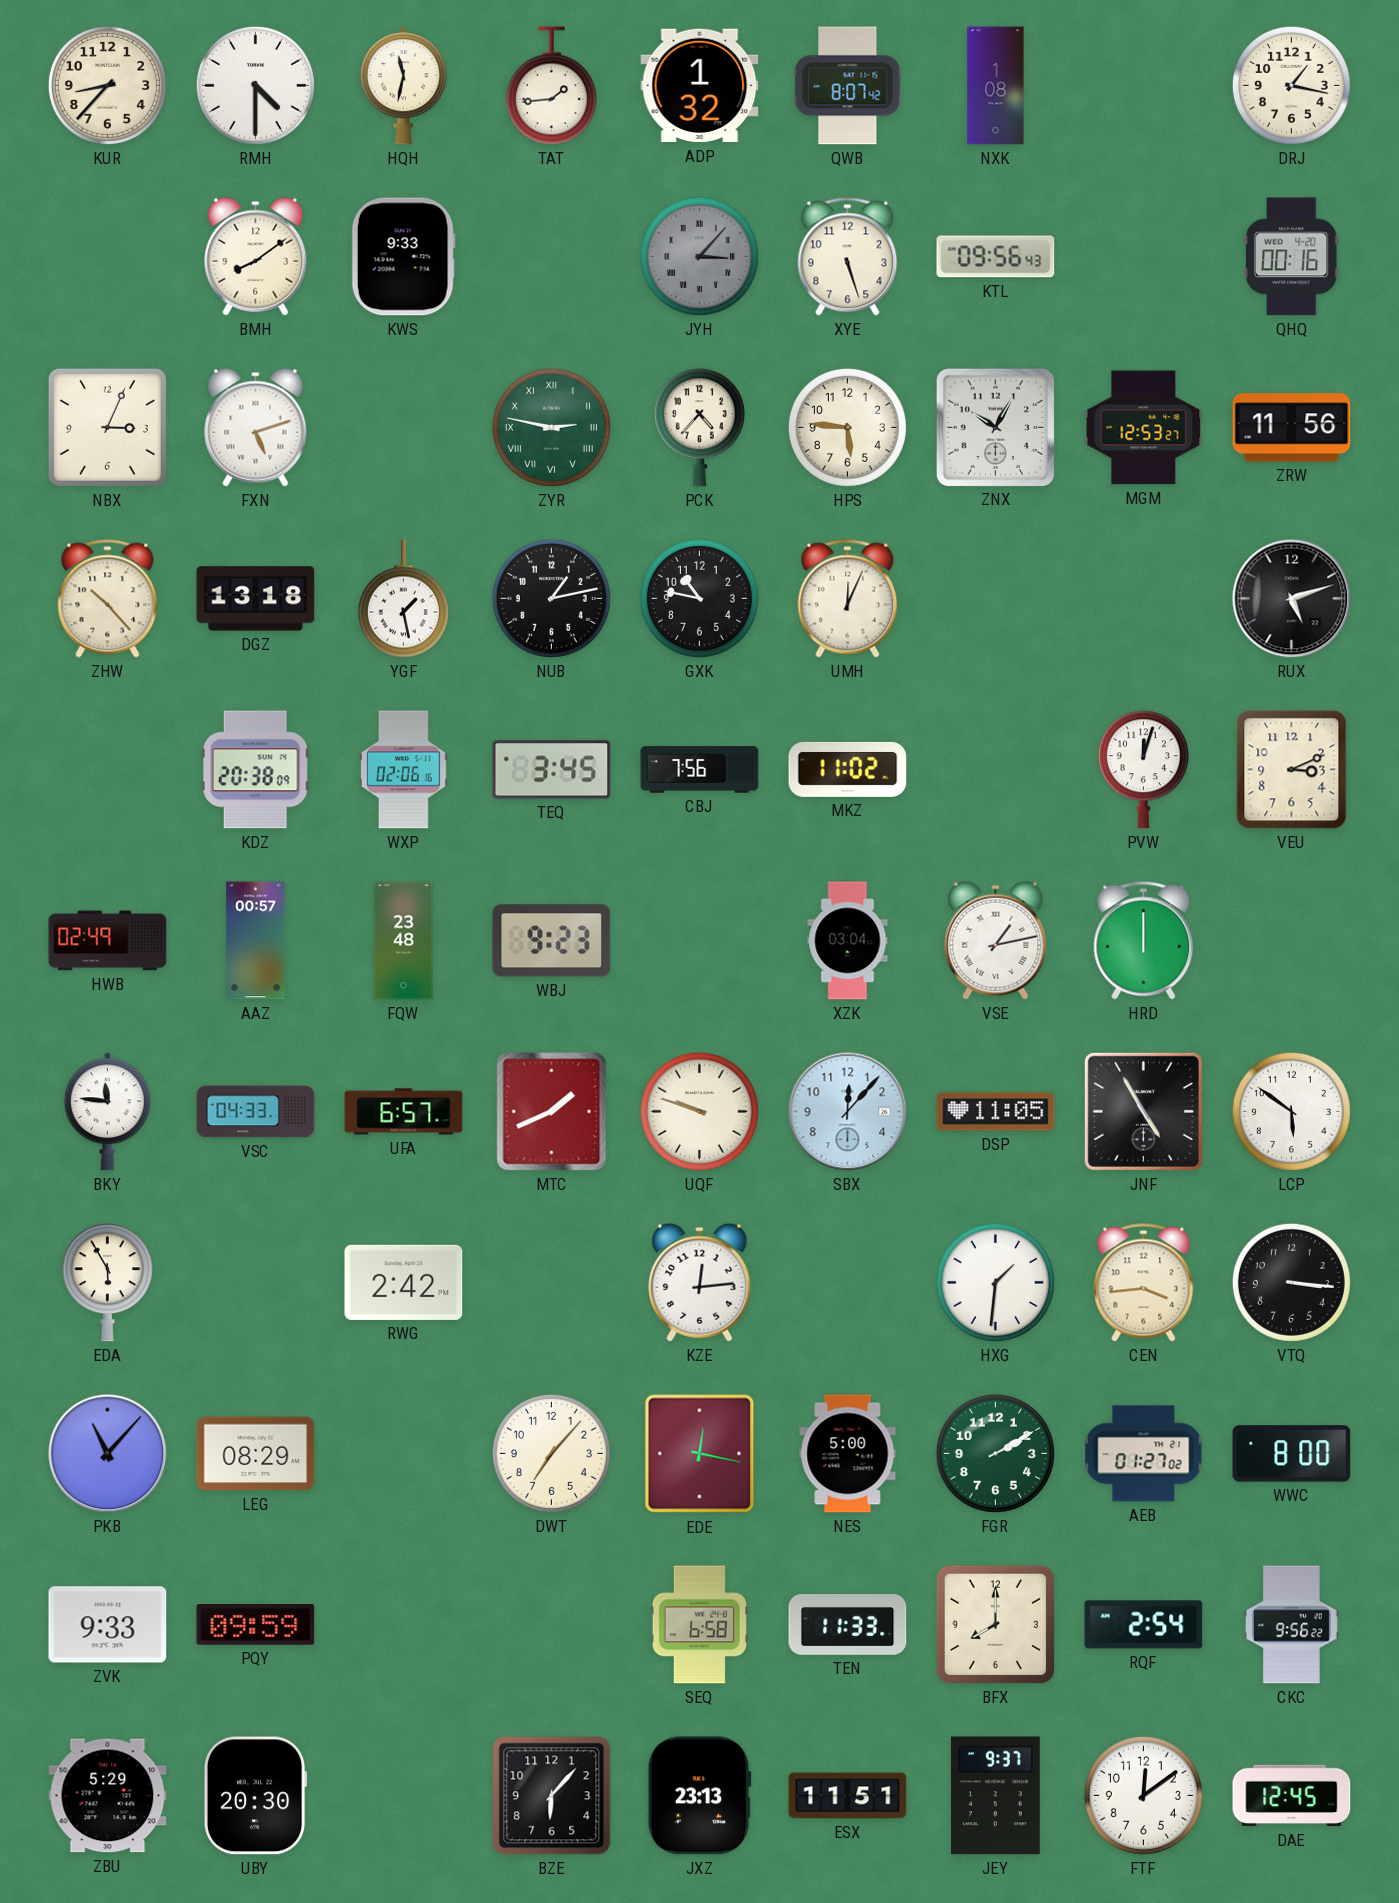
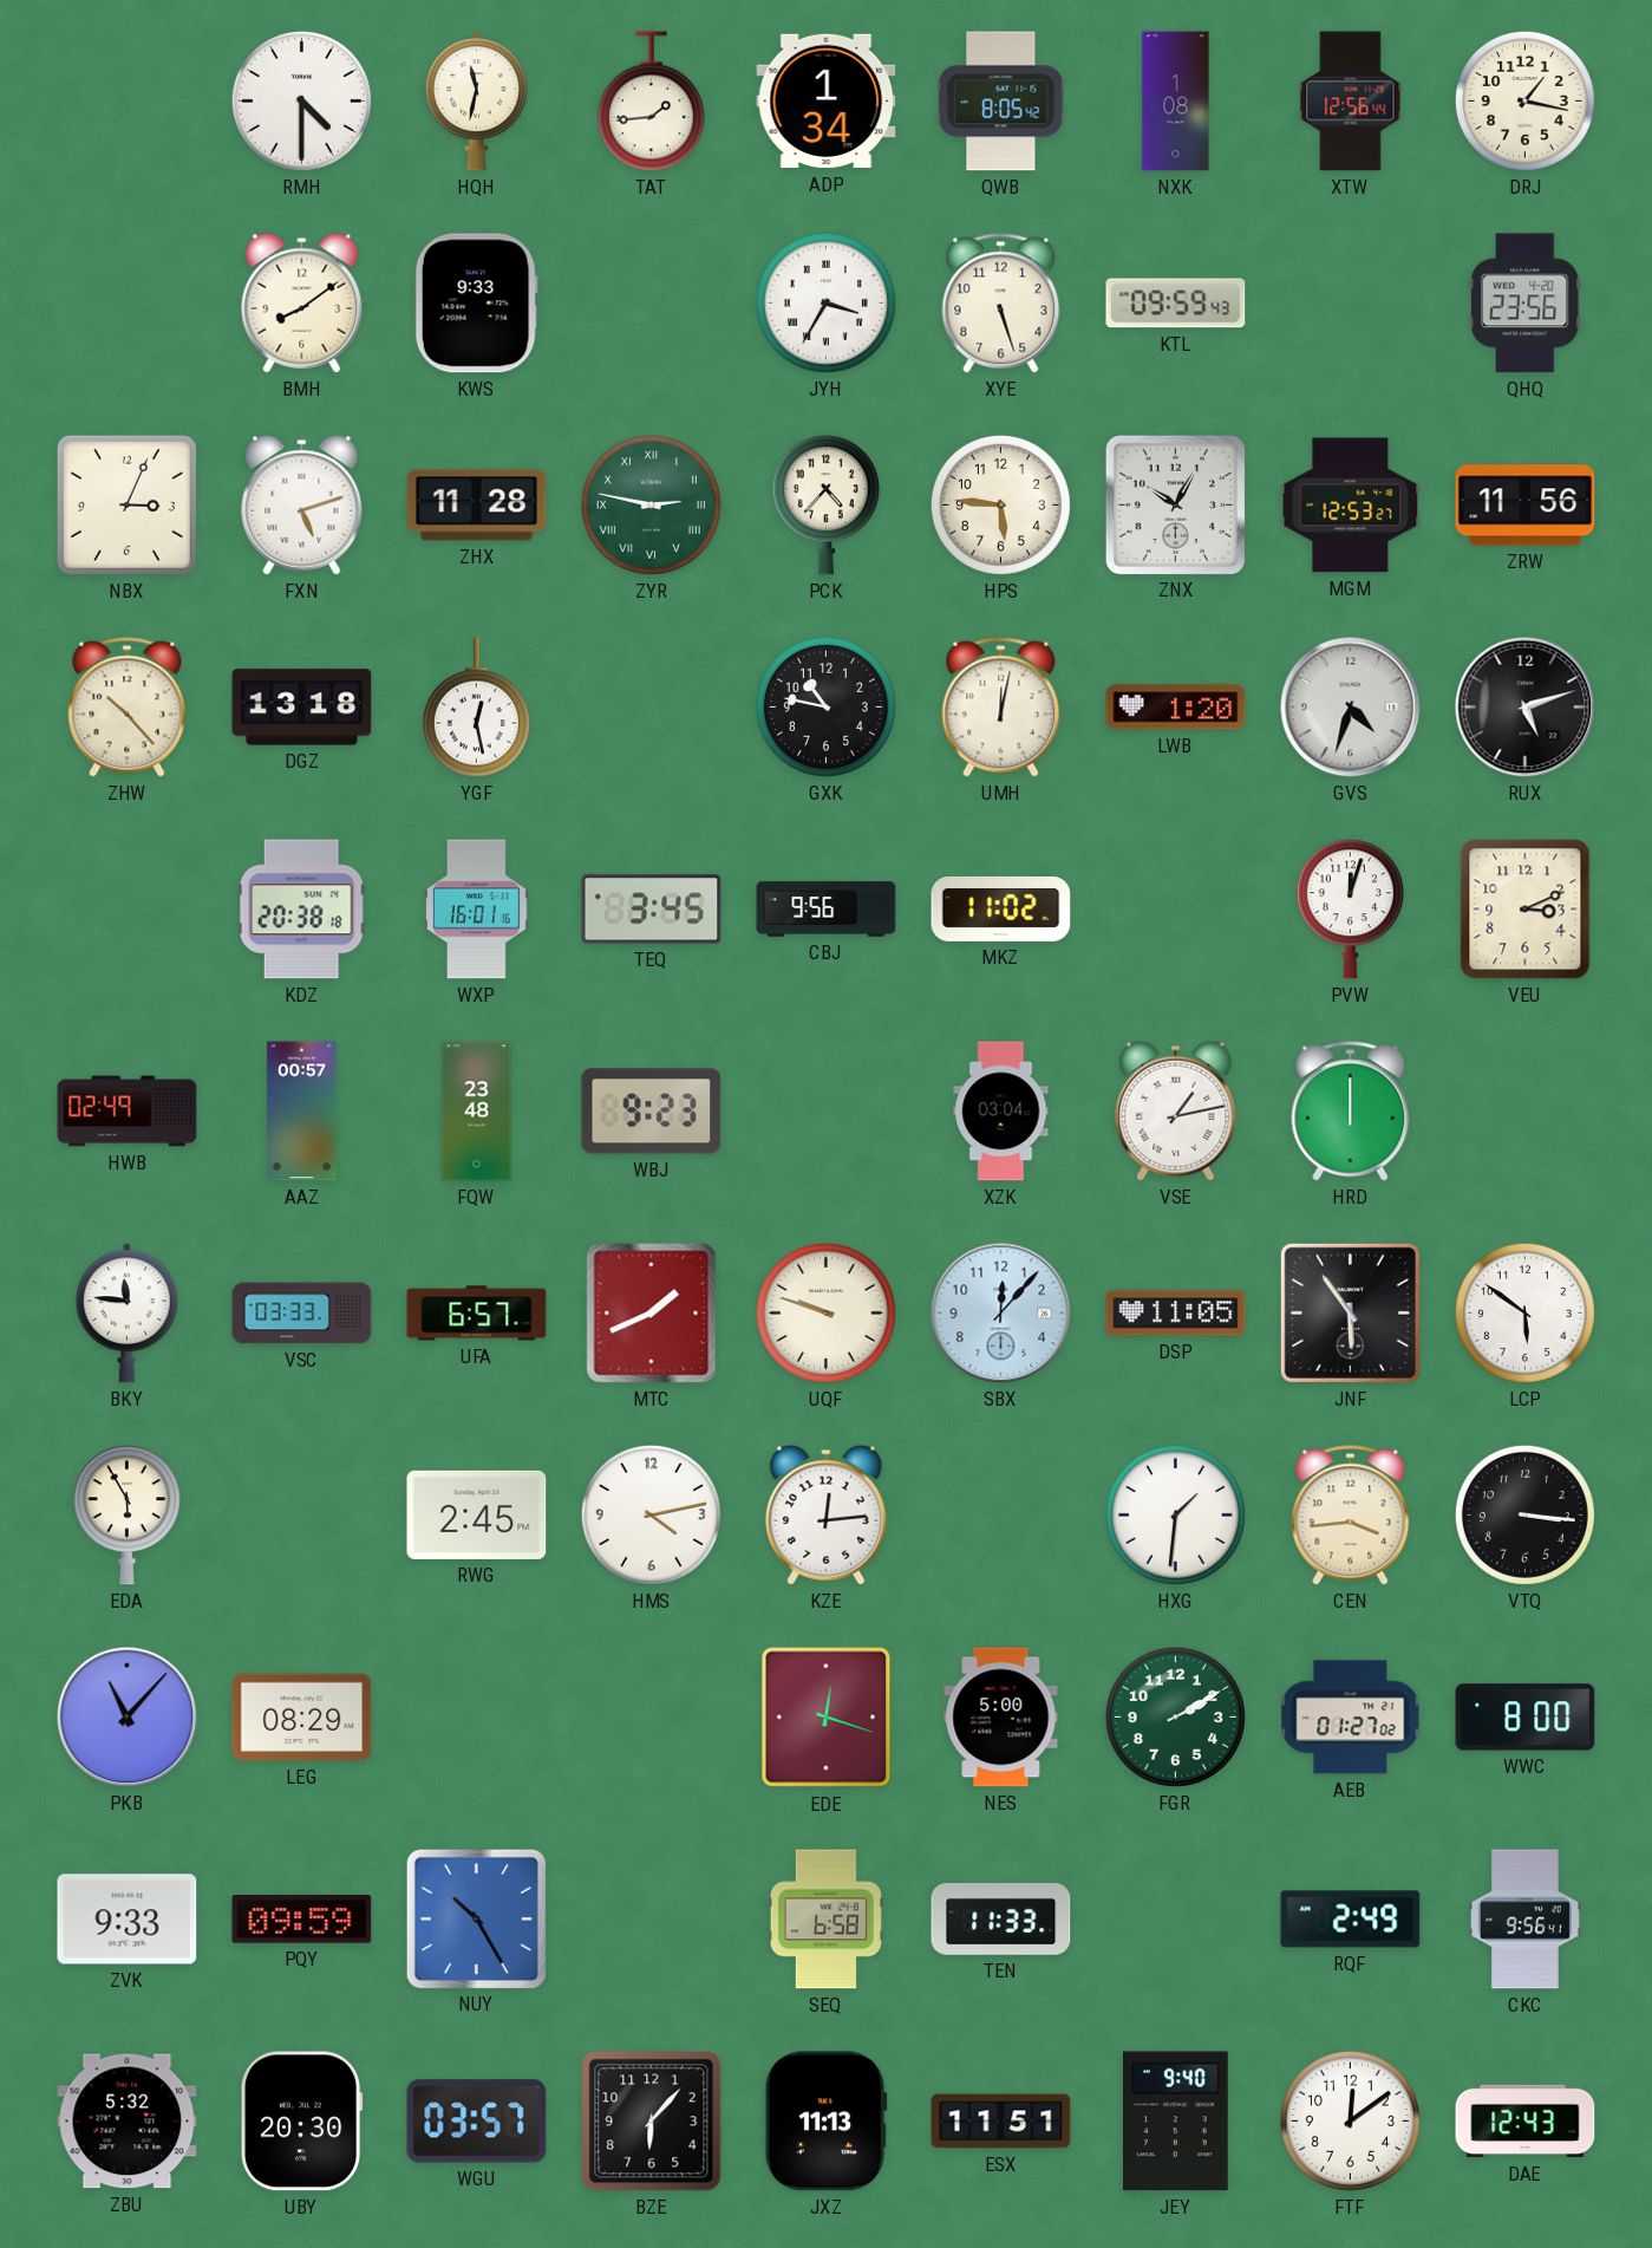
KUR: 8:37 -> none (107, 85)
ADP: 1:32 -> 1:34 (827, 102)
QWB: 8:07 -> 8:05 (1001, 102)
XTW: none -> 12:56 (1351, 102)
JYH: 3:07 -> 3:35 (825, 302)
JYH dial: grey -> white (825, 302)
KTL: 09:56 -> 09:59 (1176, 304)
QHQ: 00:16 -> 23:56 (1524, 304)
ZHX: none -> 11:28 (477, 506)
YGF: 1:28 -> 12:28 (476, 708)
NUB: 1:13 -> none (551, 598)
UMH: 12:04 -> 12:02 (1001, 708)
LWB: none -> 1:20 (1176, 708)
GVS: none -> 4:33 (1351, 708)
KDZ: 20:38:09 -> 20:38:18 (301, 910)
WXP: 02:06 -> 16:01 (477, 910)
CBJ: 7:56 -> 9:56 (827, 910)
VSC: 04:33 -> 03:33 (302, 1314)
JNF: 4:55 -> 5:54 (1350, 1312)
RWG: 2:42 -> 2:45 (477, 1514)
HMS: none -> 4:13 (651, 1514)
DWT: 7:07 -> none (551, 1453)
EDE: 12:17 -> 12:18 (827, 1718)
NUY: none -> 10:25 (476, 1918)
BFX: 8:00 -> none (995, 1624)
RQF: 2:54 -> 2:49 (1351, 1920)
CKC: 9:56:22 -> 9:56:41 (1524, 1920)
ZBU: 5:29 -> 5:32 (128, 2122)
WGU: none -> 03:57 (477, 2122)
JXZ: 23:13 -> 11:13 (825, 2122)
JEY: 9:37 -> 9:40 (1176, 2122)
DAE: 12:45 -> 12:43 (1526, 2122)
